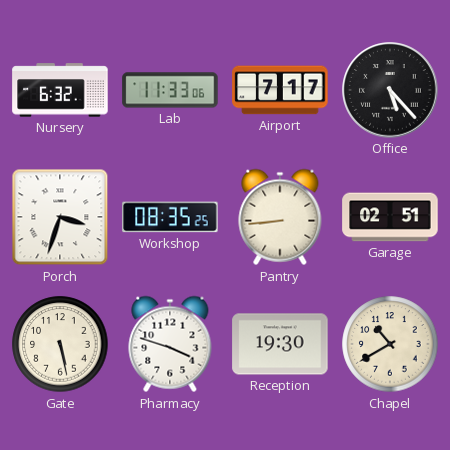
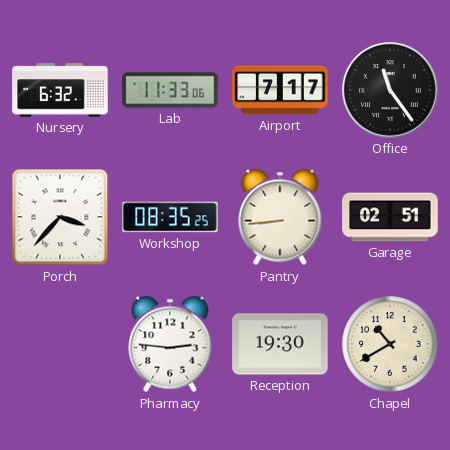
Office: 5:23 -> 11:24 (390, 90)
Porch: 3:33 -> 3:37 (60, 217)
Gate: 5:28 -> none (60, 344)
Pharmacy: 3:48 -> 2:46 (170, 344)
